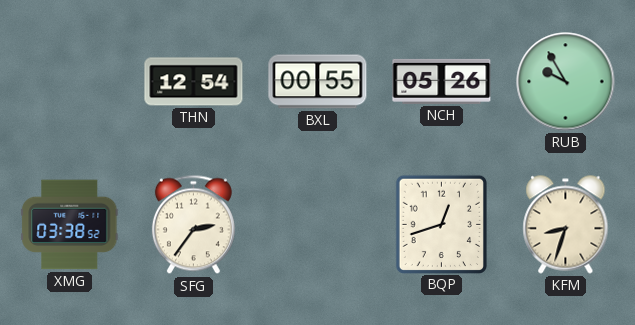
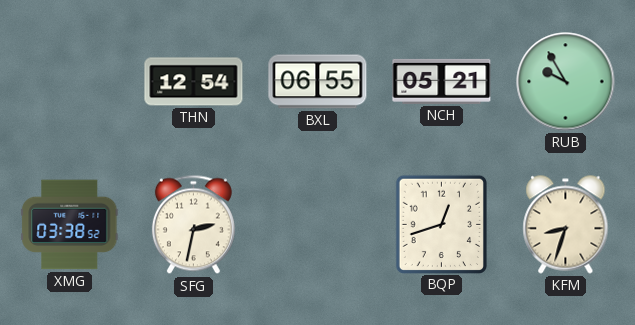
BXL: 00:55 -> 06:55 (318, 82)
NCH: 05:26 -> 05:21 (442, 81)
SFG: 2:36 -> 2:32 (193, 225)
